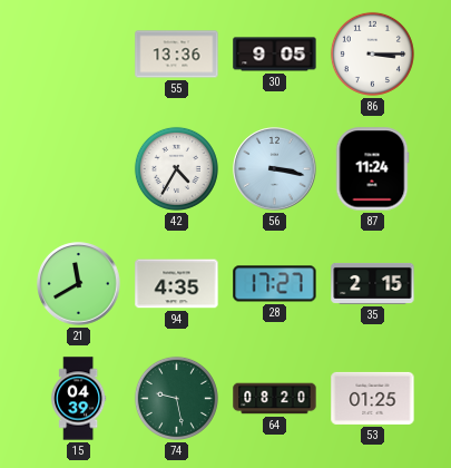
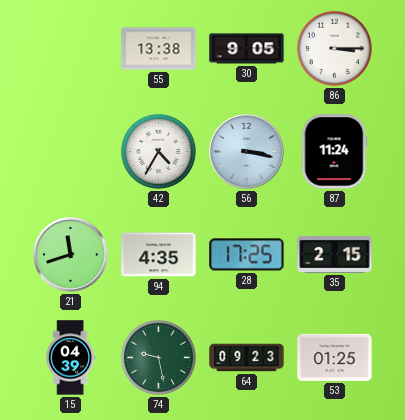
55: 13:36 -> 13:38 (159, 49)
21: 11:40 -> 11:42 (71, 255)
28: 17:27 -> 17:25 (247, 255)
64: 08:20 -> 09:23 (247, 358)
